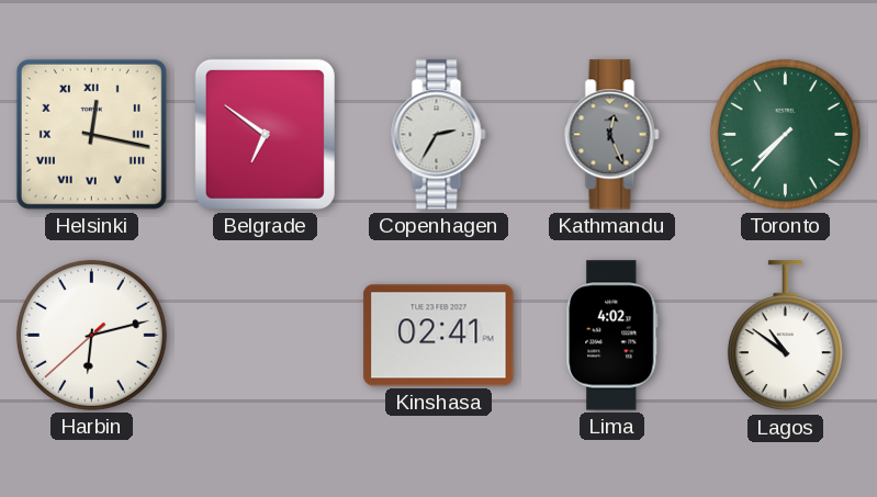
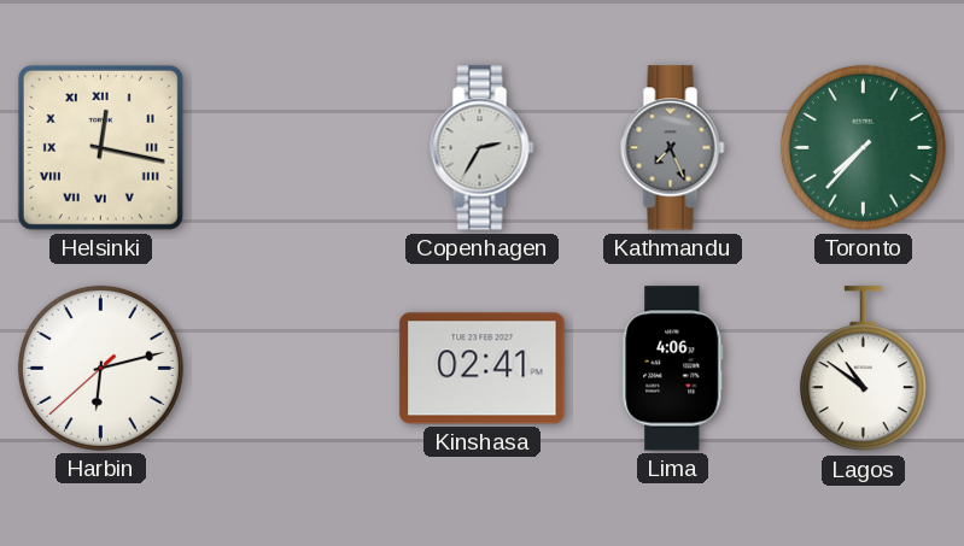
Belgrade: 6:51 -> none (265, 134)
Kathmandu: 12:26 -> 7:26 (673, 148)
Lima: 4:02 -> 4:06 (673, 369)
